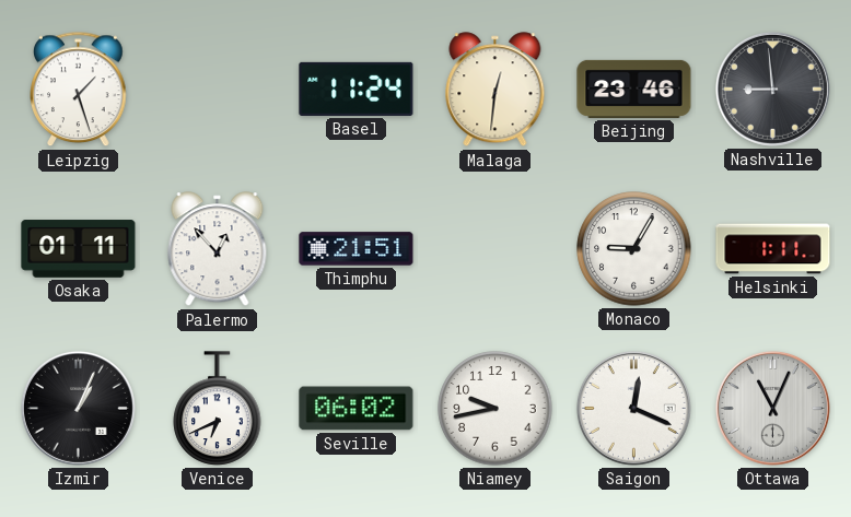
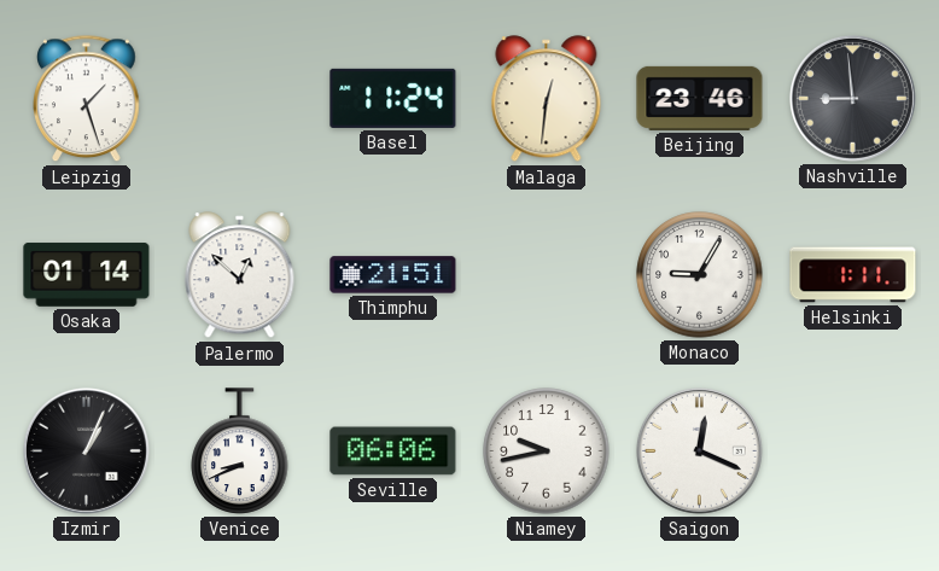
Osaka: 01:11 -> 01:14 (87, 275)
Palermo: 12:53 -> 12:52 (240, 275)
Venice: 6:41 -> 8:41 (240, 451)
Seville: 06:02 -> 06:06 (393, 451)
Ottawa: 11:04 -> none (772, 408)
